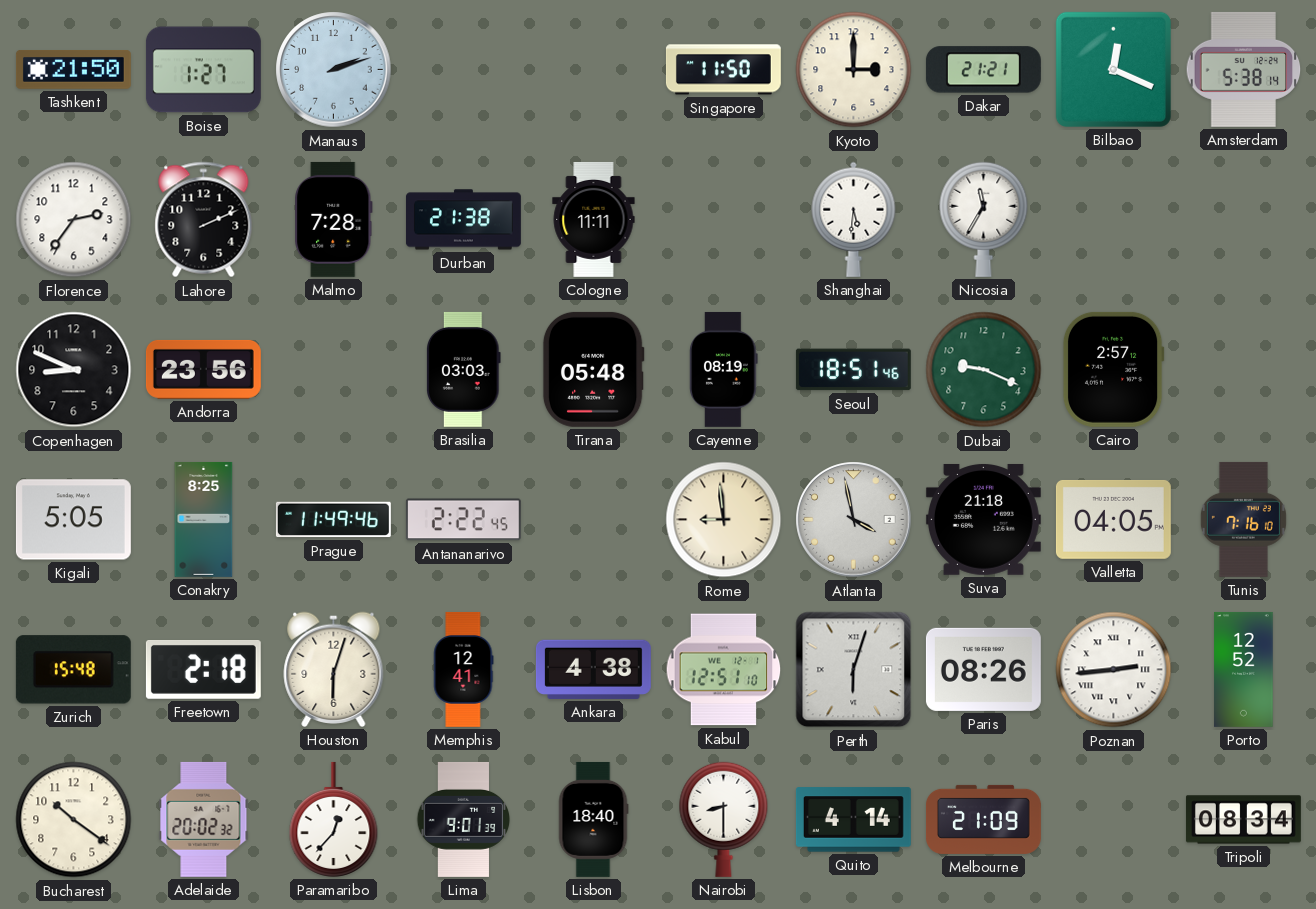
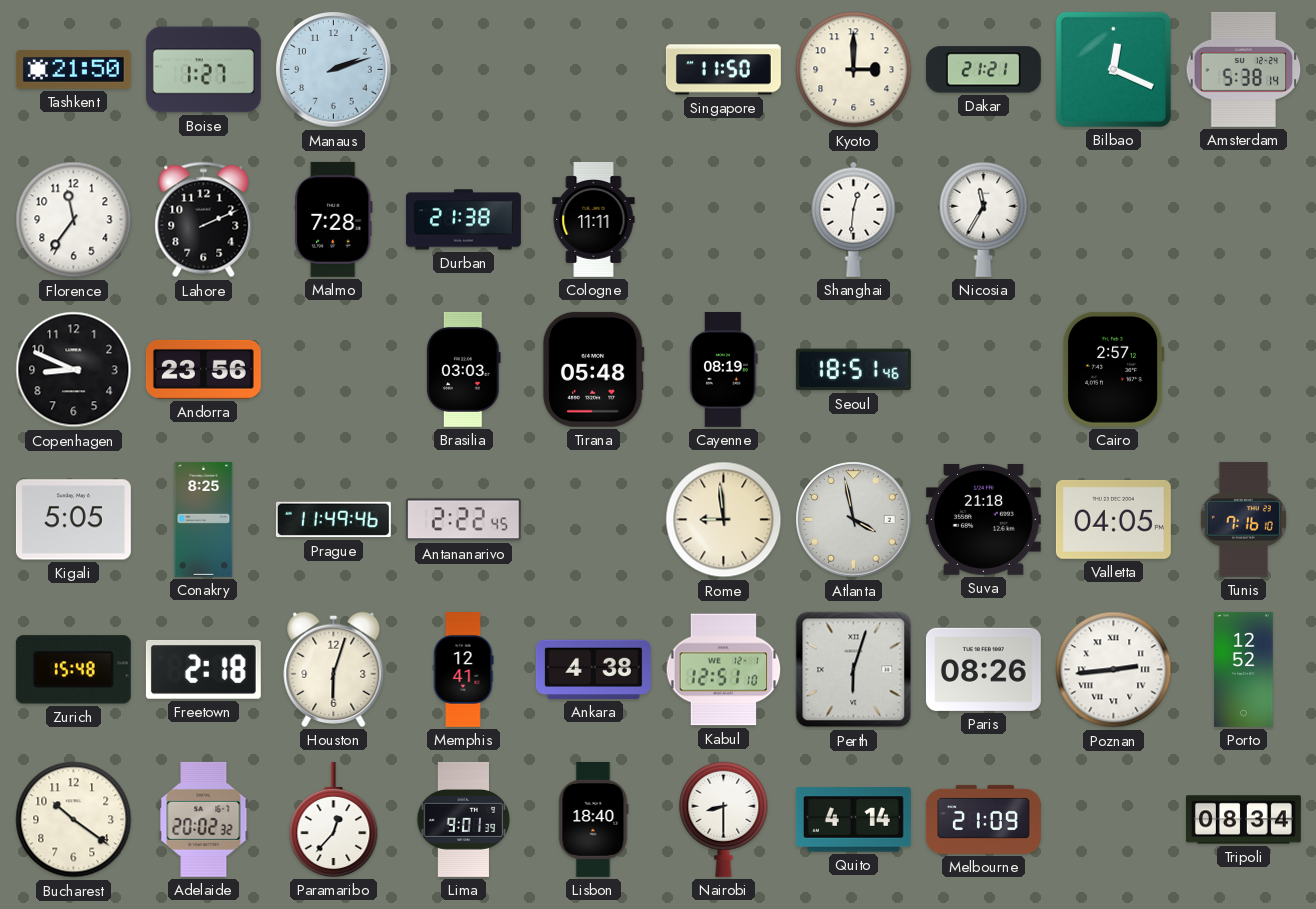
Florence: 2:36 -> 11:36 (74, 220)
Shanghai: 5:31 -> 12:31 (854, 219)
Dubai: 9:19 -> none (984, 370)
